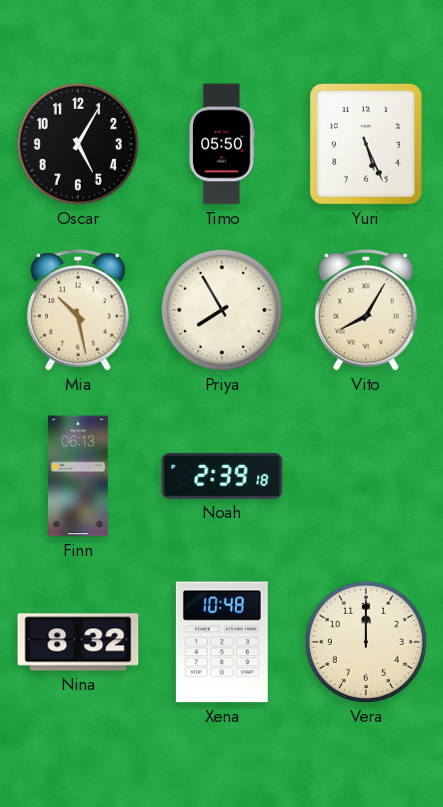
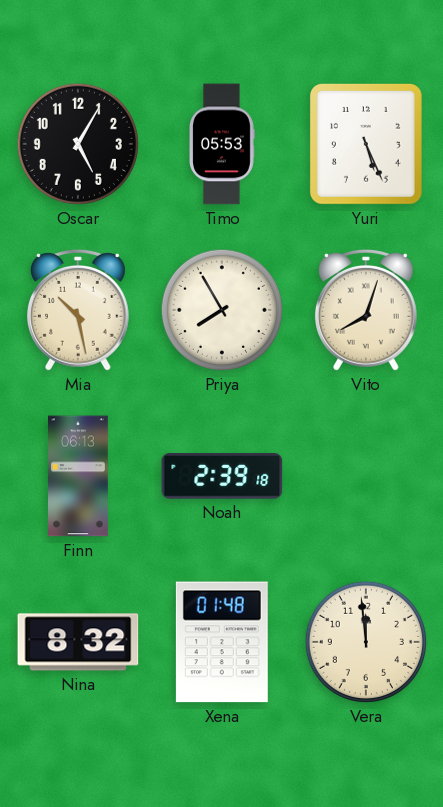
Timo: 05:50 -> 05:53 (222, 144)
Vito: 8:05 -> 8:03 (366, 311)
Xena: 10:48 -> 01:48 (222, 642)
Vera: 12:00 -> 11:59 (366, 642)
